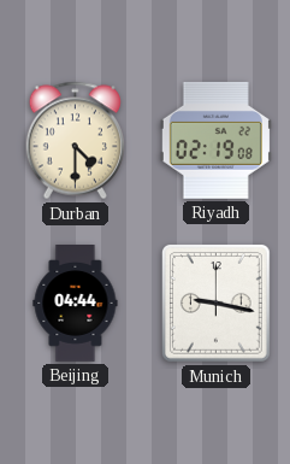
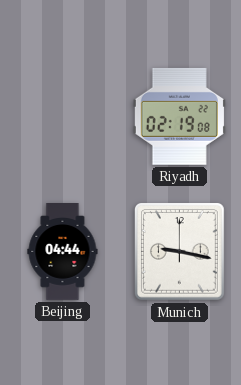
Durban: 4:30 -> none (75, 141)
